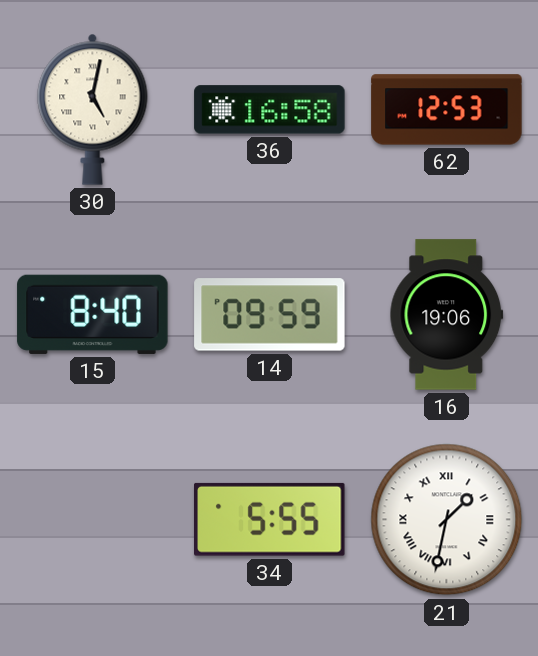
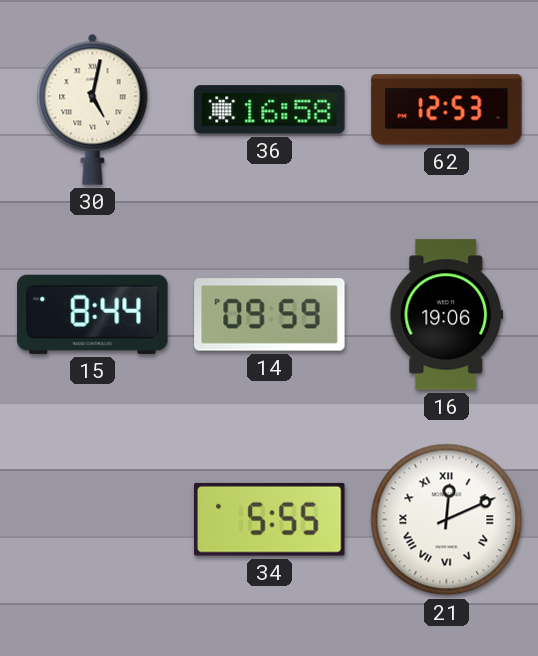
15: 8:40 -> 8:44 (93, 314)
21: 1:32 -> 12:11 (447, 520)
